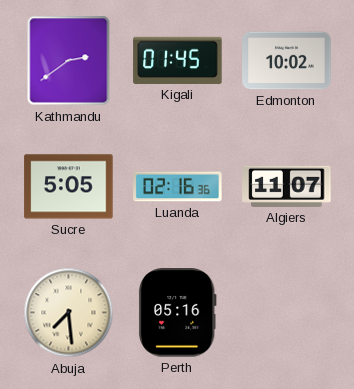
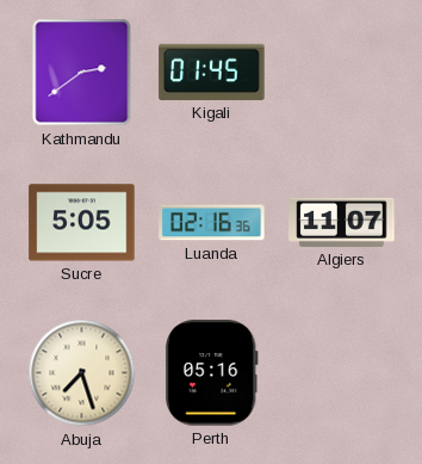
Edmonton: 10:02 -> none (287, 61)
Abuja: 7:29 -> 7:27 (82, 373)
